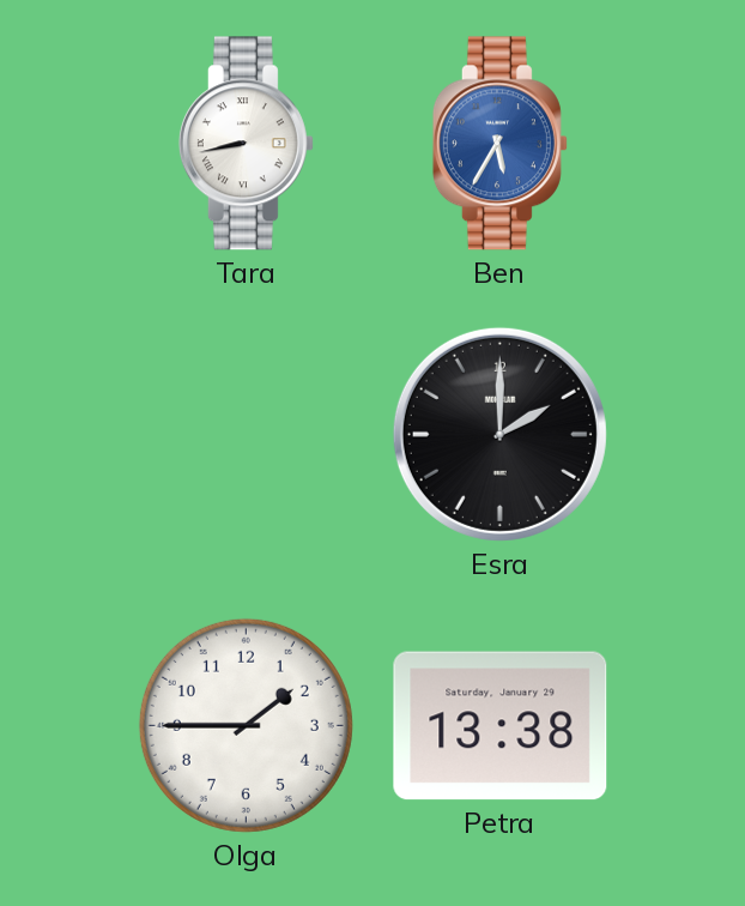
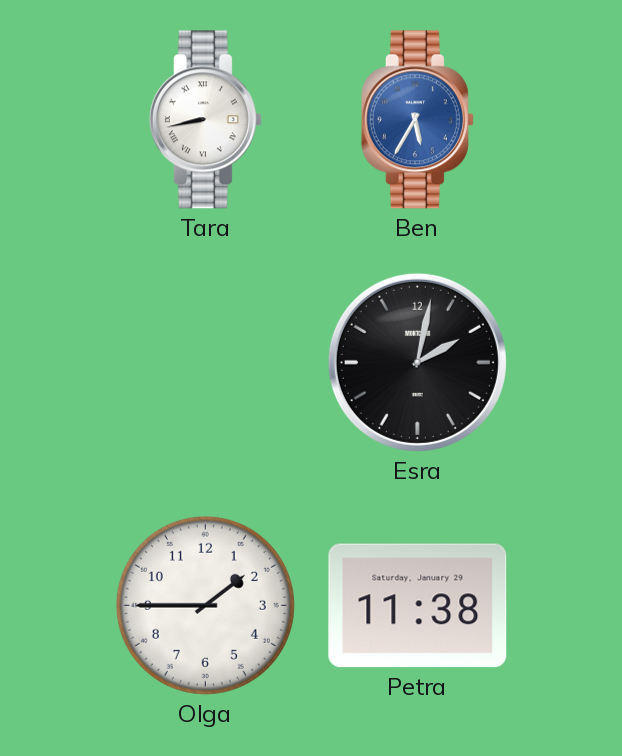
Esra: 2:00 -> 2:02 (417, 362)
Petra: 13:38 -> 11:38 (418, 606)
